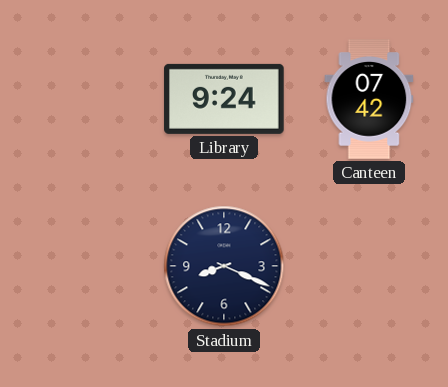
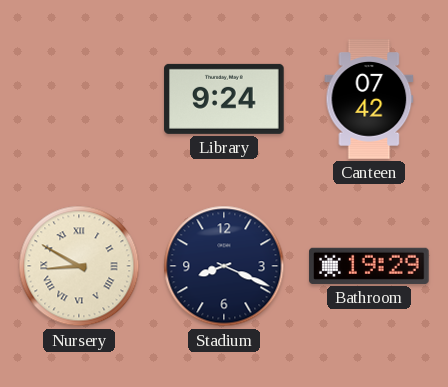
Nursery: none -> 8:50 (79, 266)
Bathroom: none -> 19:29 (369, 266)
